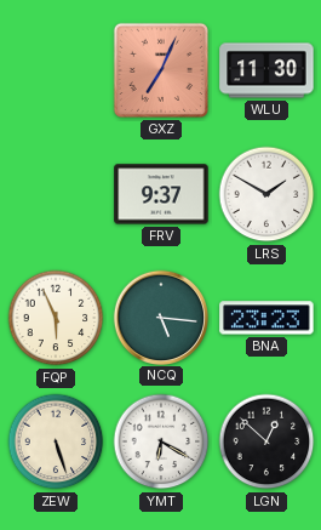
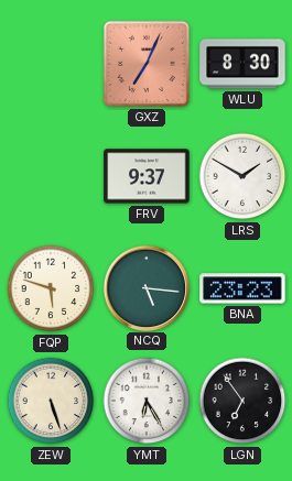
WLU: 11:30 -> 8:30 (242, 64)
FQP: 5:56 -> 5:48 (51, 288)
YMT: 6:20 -> 6:25 (147, 401)
LGN: 12:52 -> 6:54 (242, 401)
